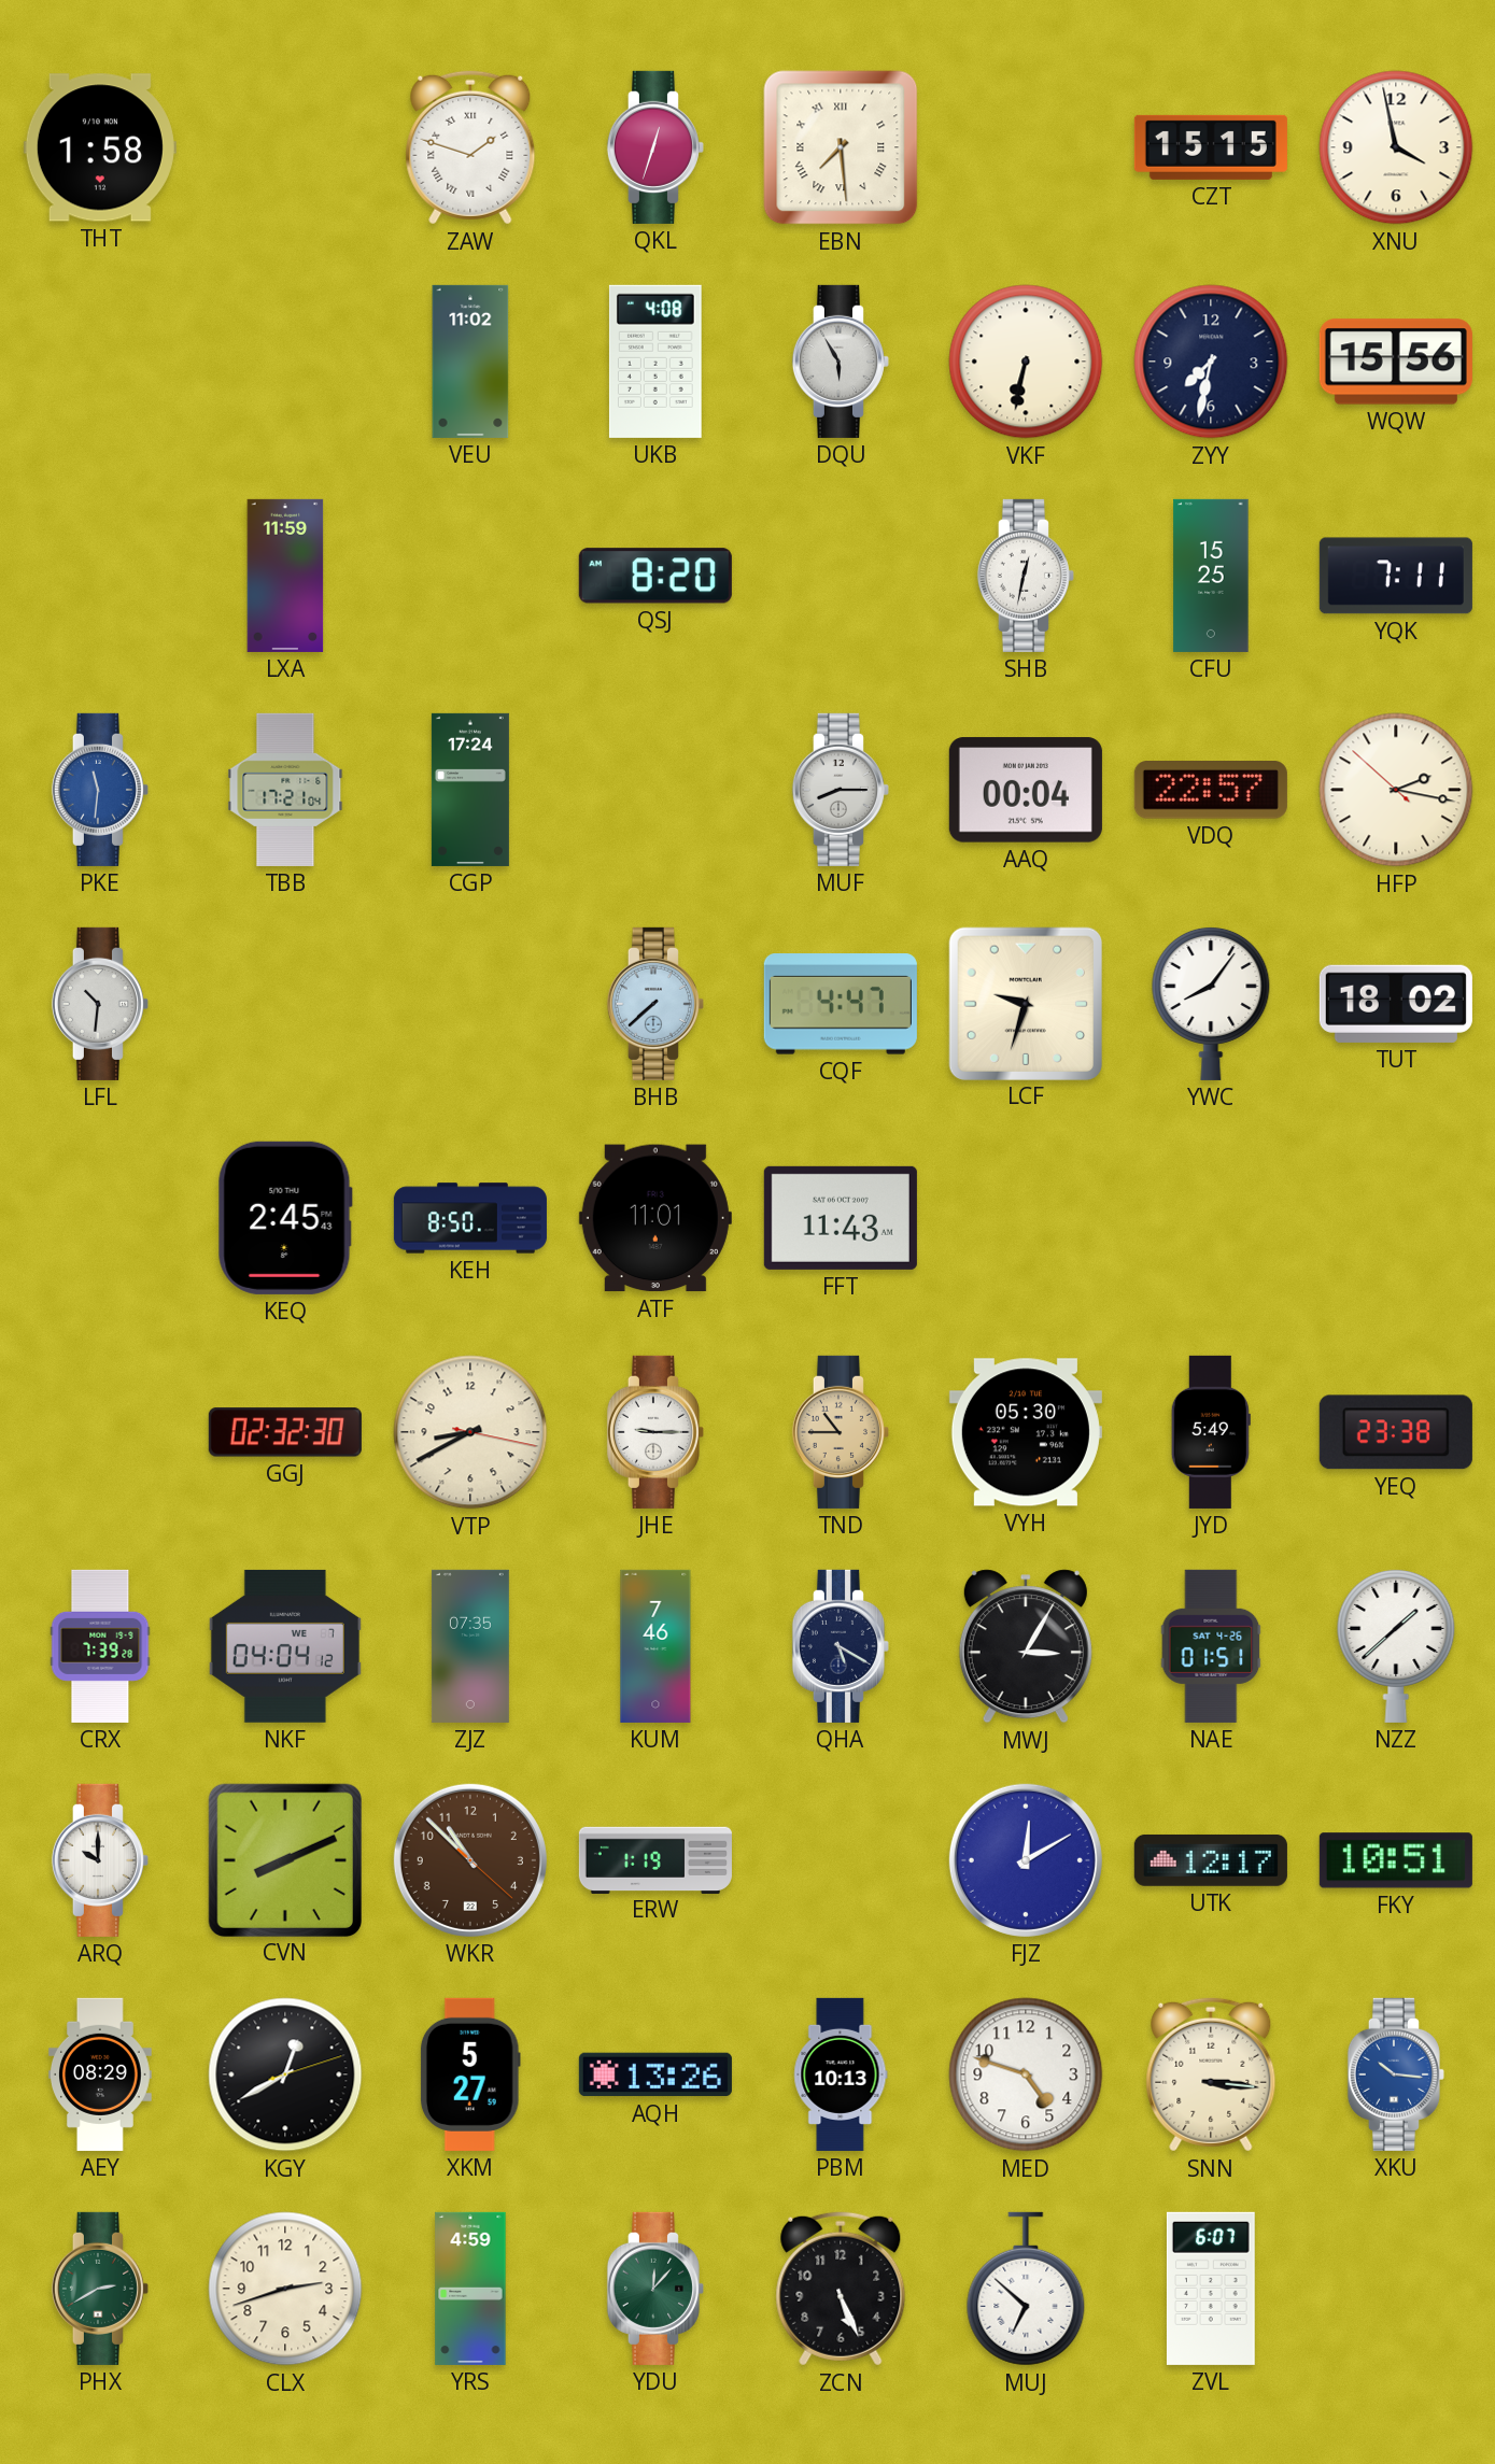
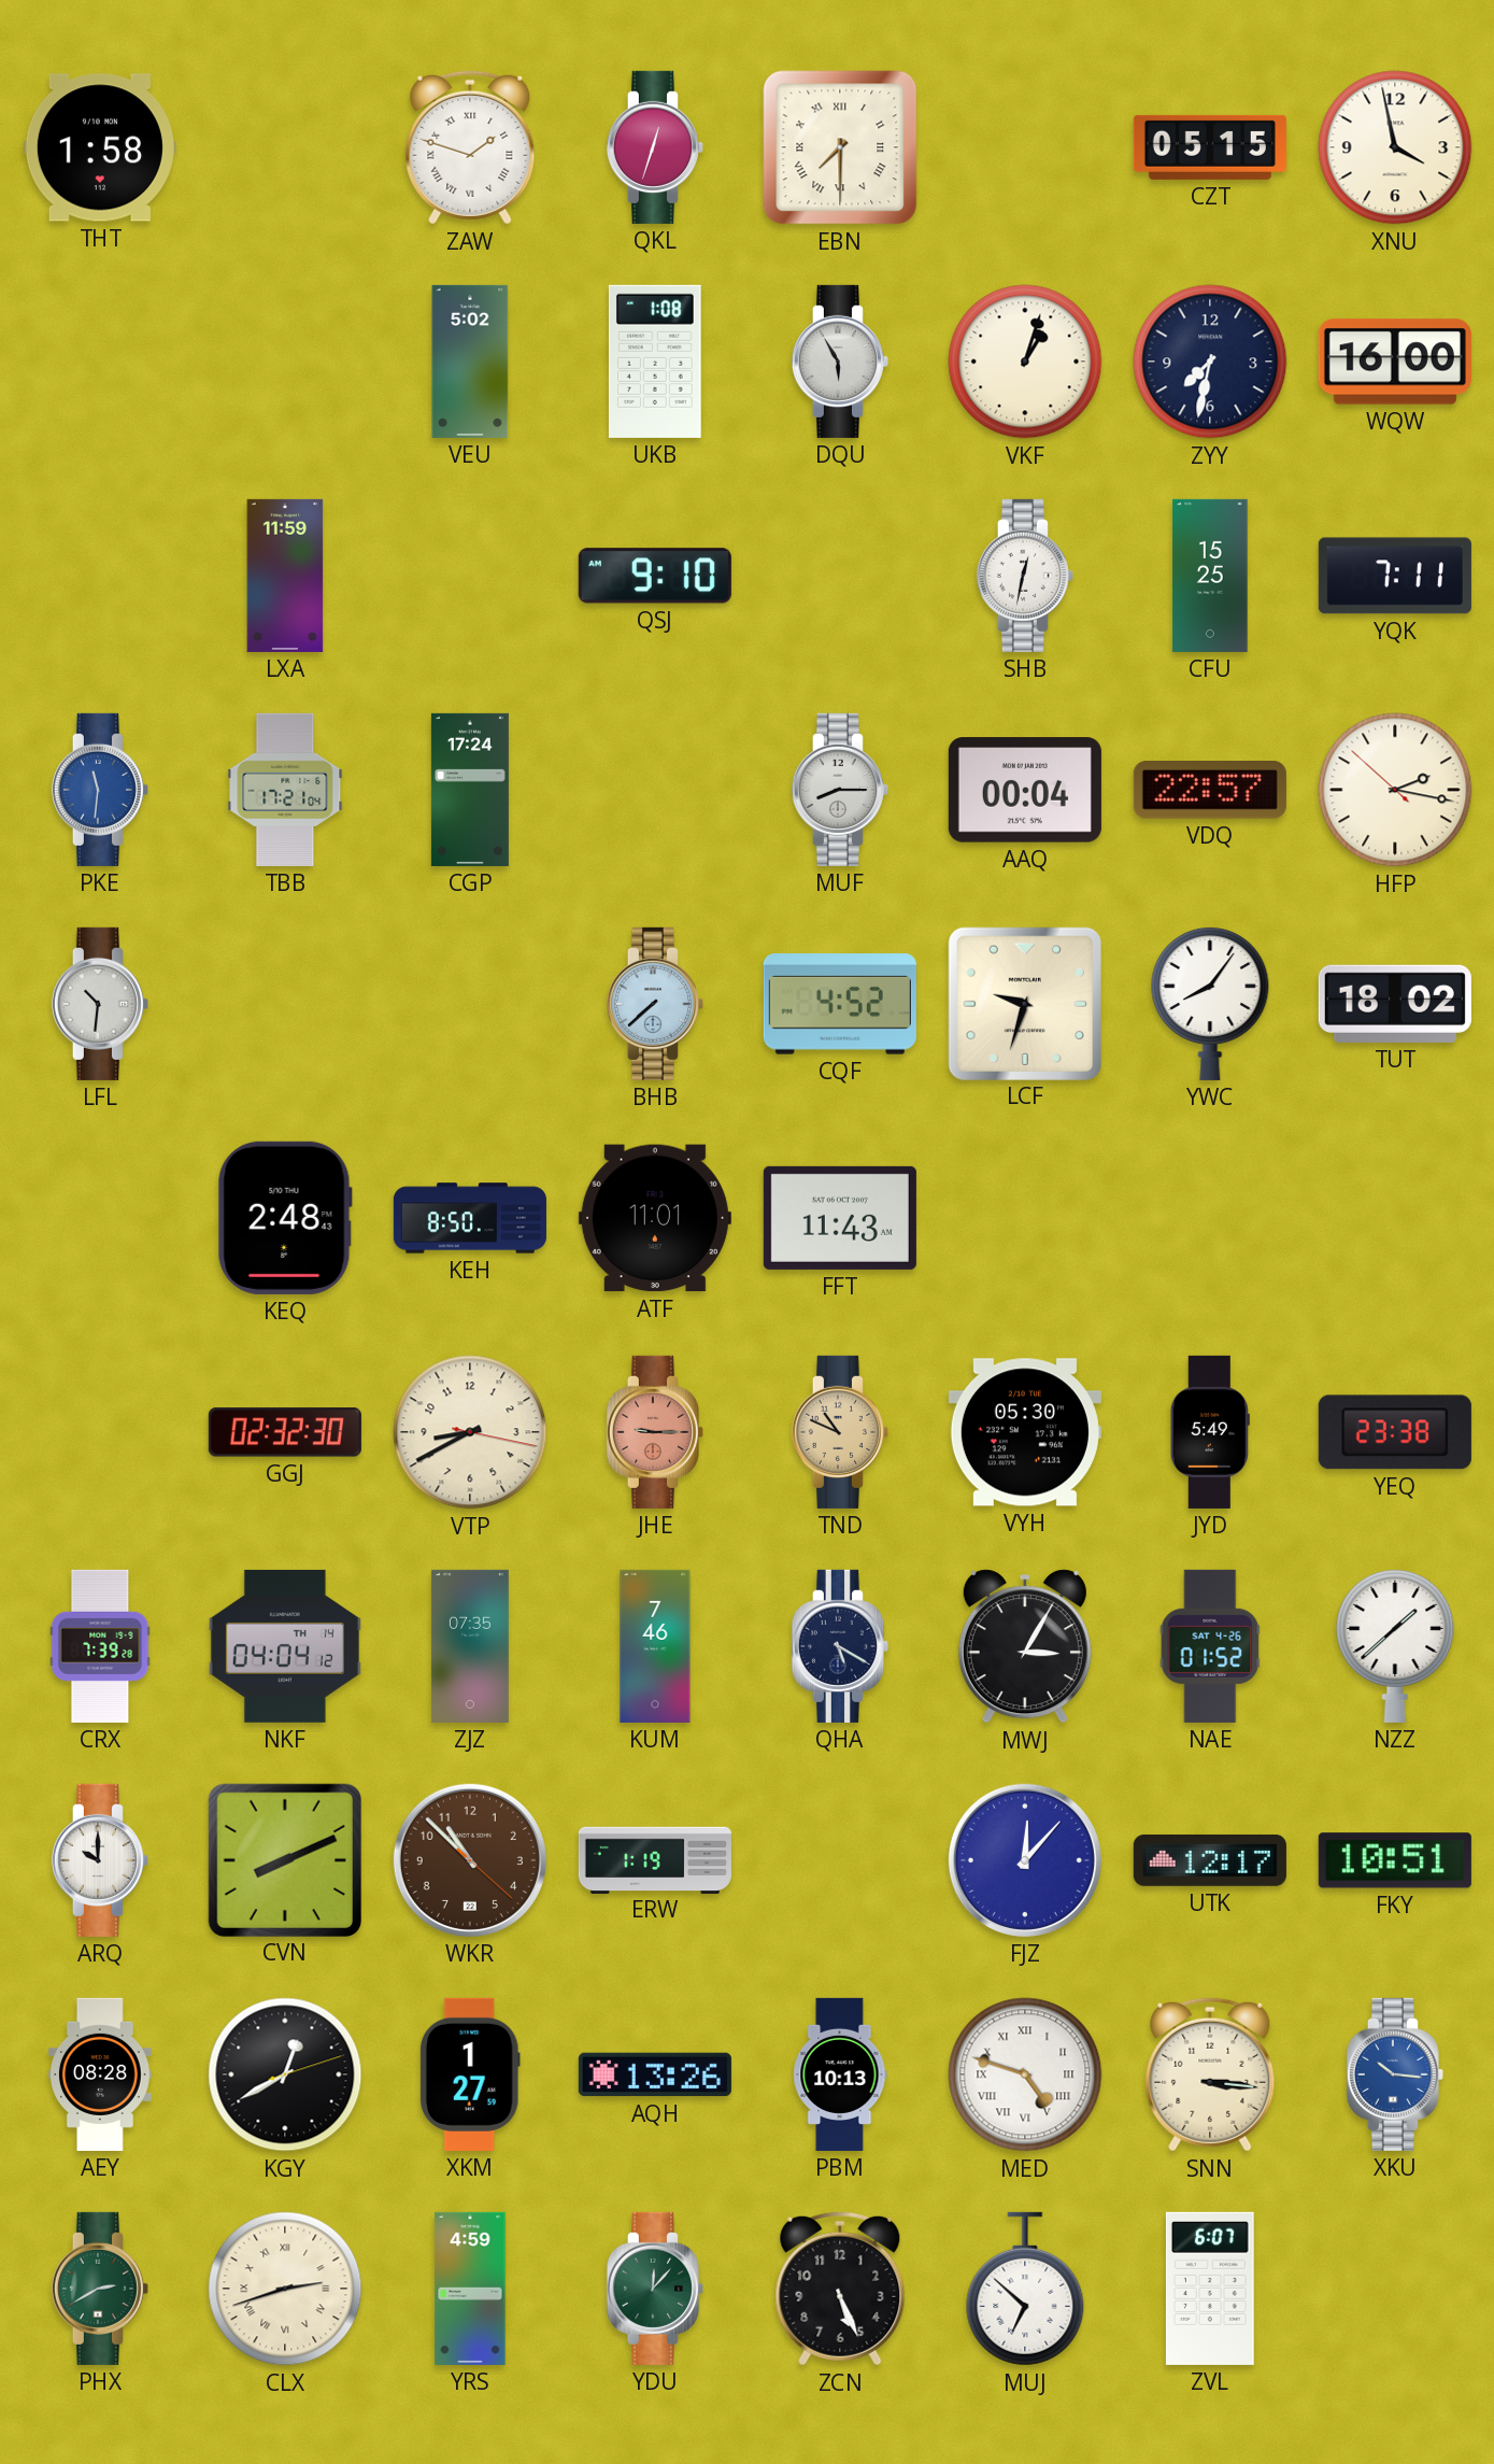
EBN: 7:29 -> 7:30 (840, 147)
CZT: 15:15 -> 05:15 (1210, 147)
VEU: 11:02 -> 5:02 (470, 362)
UKB: 4:08 -> 1:08 (655, 362)
VKF: 6:32 -> 1:03 (1025, 362)
WQW: 15:56 -> 16:00 (1395, 362)
QSJ: 8:20 -> 9:10 (655, 576)
CQF: 4:47 -> 4:52 (840, 1005)
KEQ: 2:45 -> 2:48 (285, 1218)
JHE dial: white -> salmon (655, 1432)
TND: 10:45 -> 10:49 (840, 1432)
NKF date: WE 7 -> TH 14 (285, 1646)
NAE: 01:51 -> 01:52 (1210, 1646)
FJZ: 12:10 -> 12:07 (1025, 1860)
AEY: 08:29 -> 08:28 (100, 2074)
XKM: 5:27 -> 1:27 (470, 2074)
MED numerals: Arabic -> Roman (1025, 2074)
CLX numerals: Arabic -> Roman (285, 2289)
